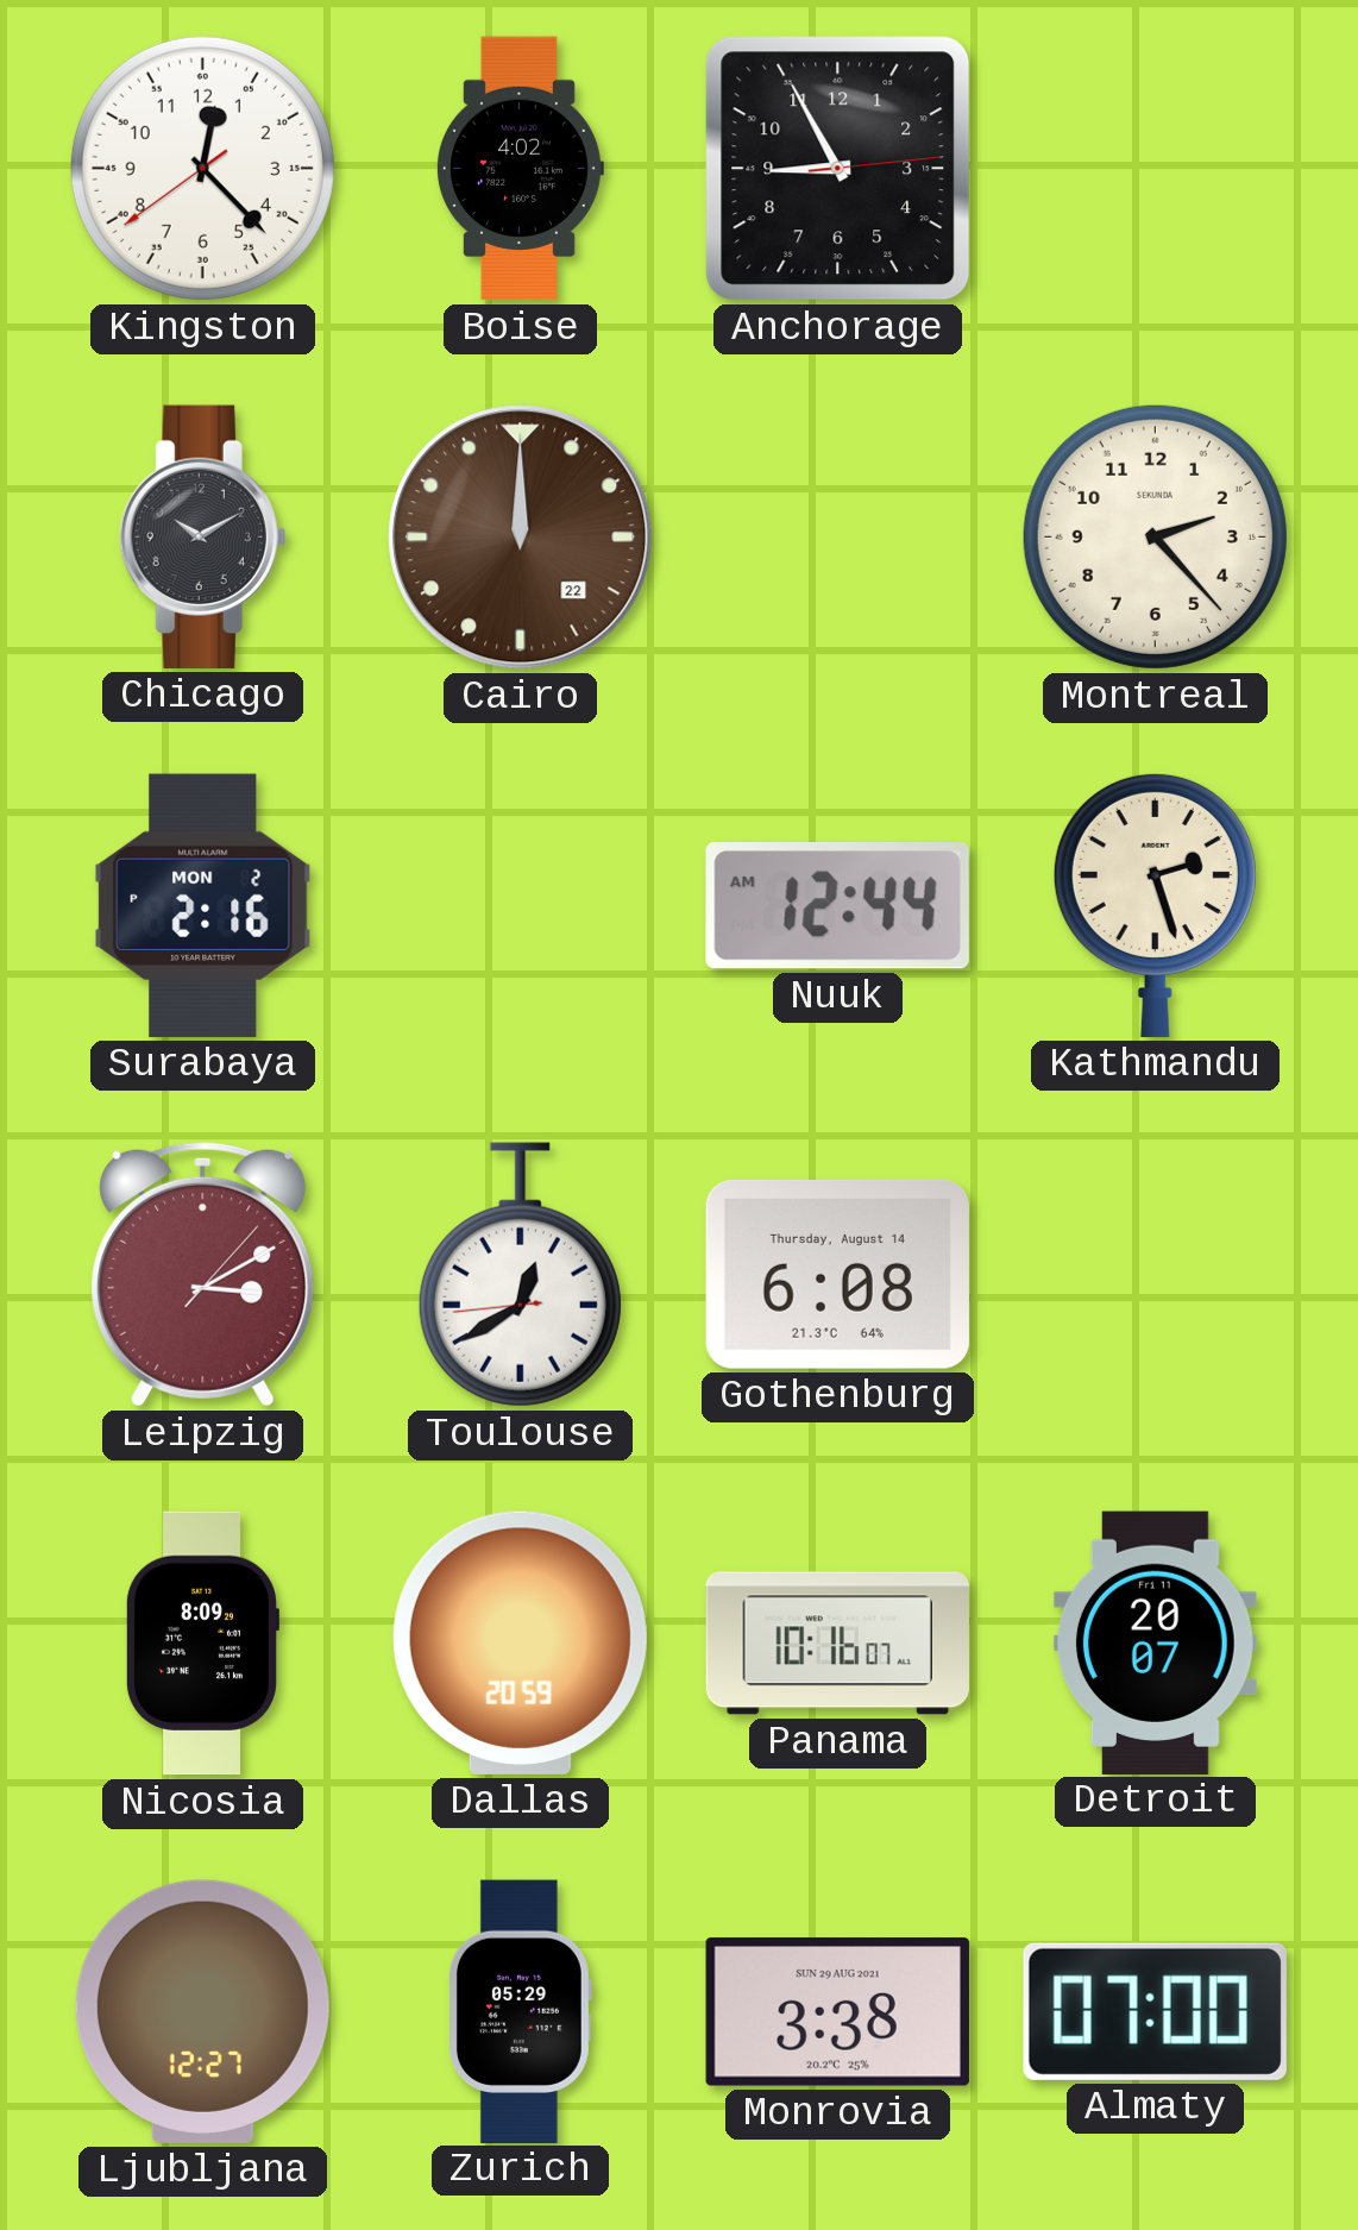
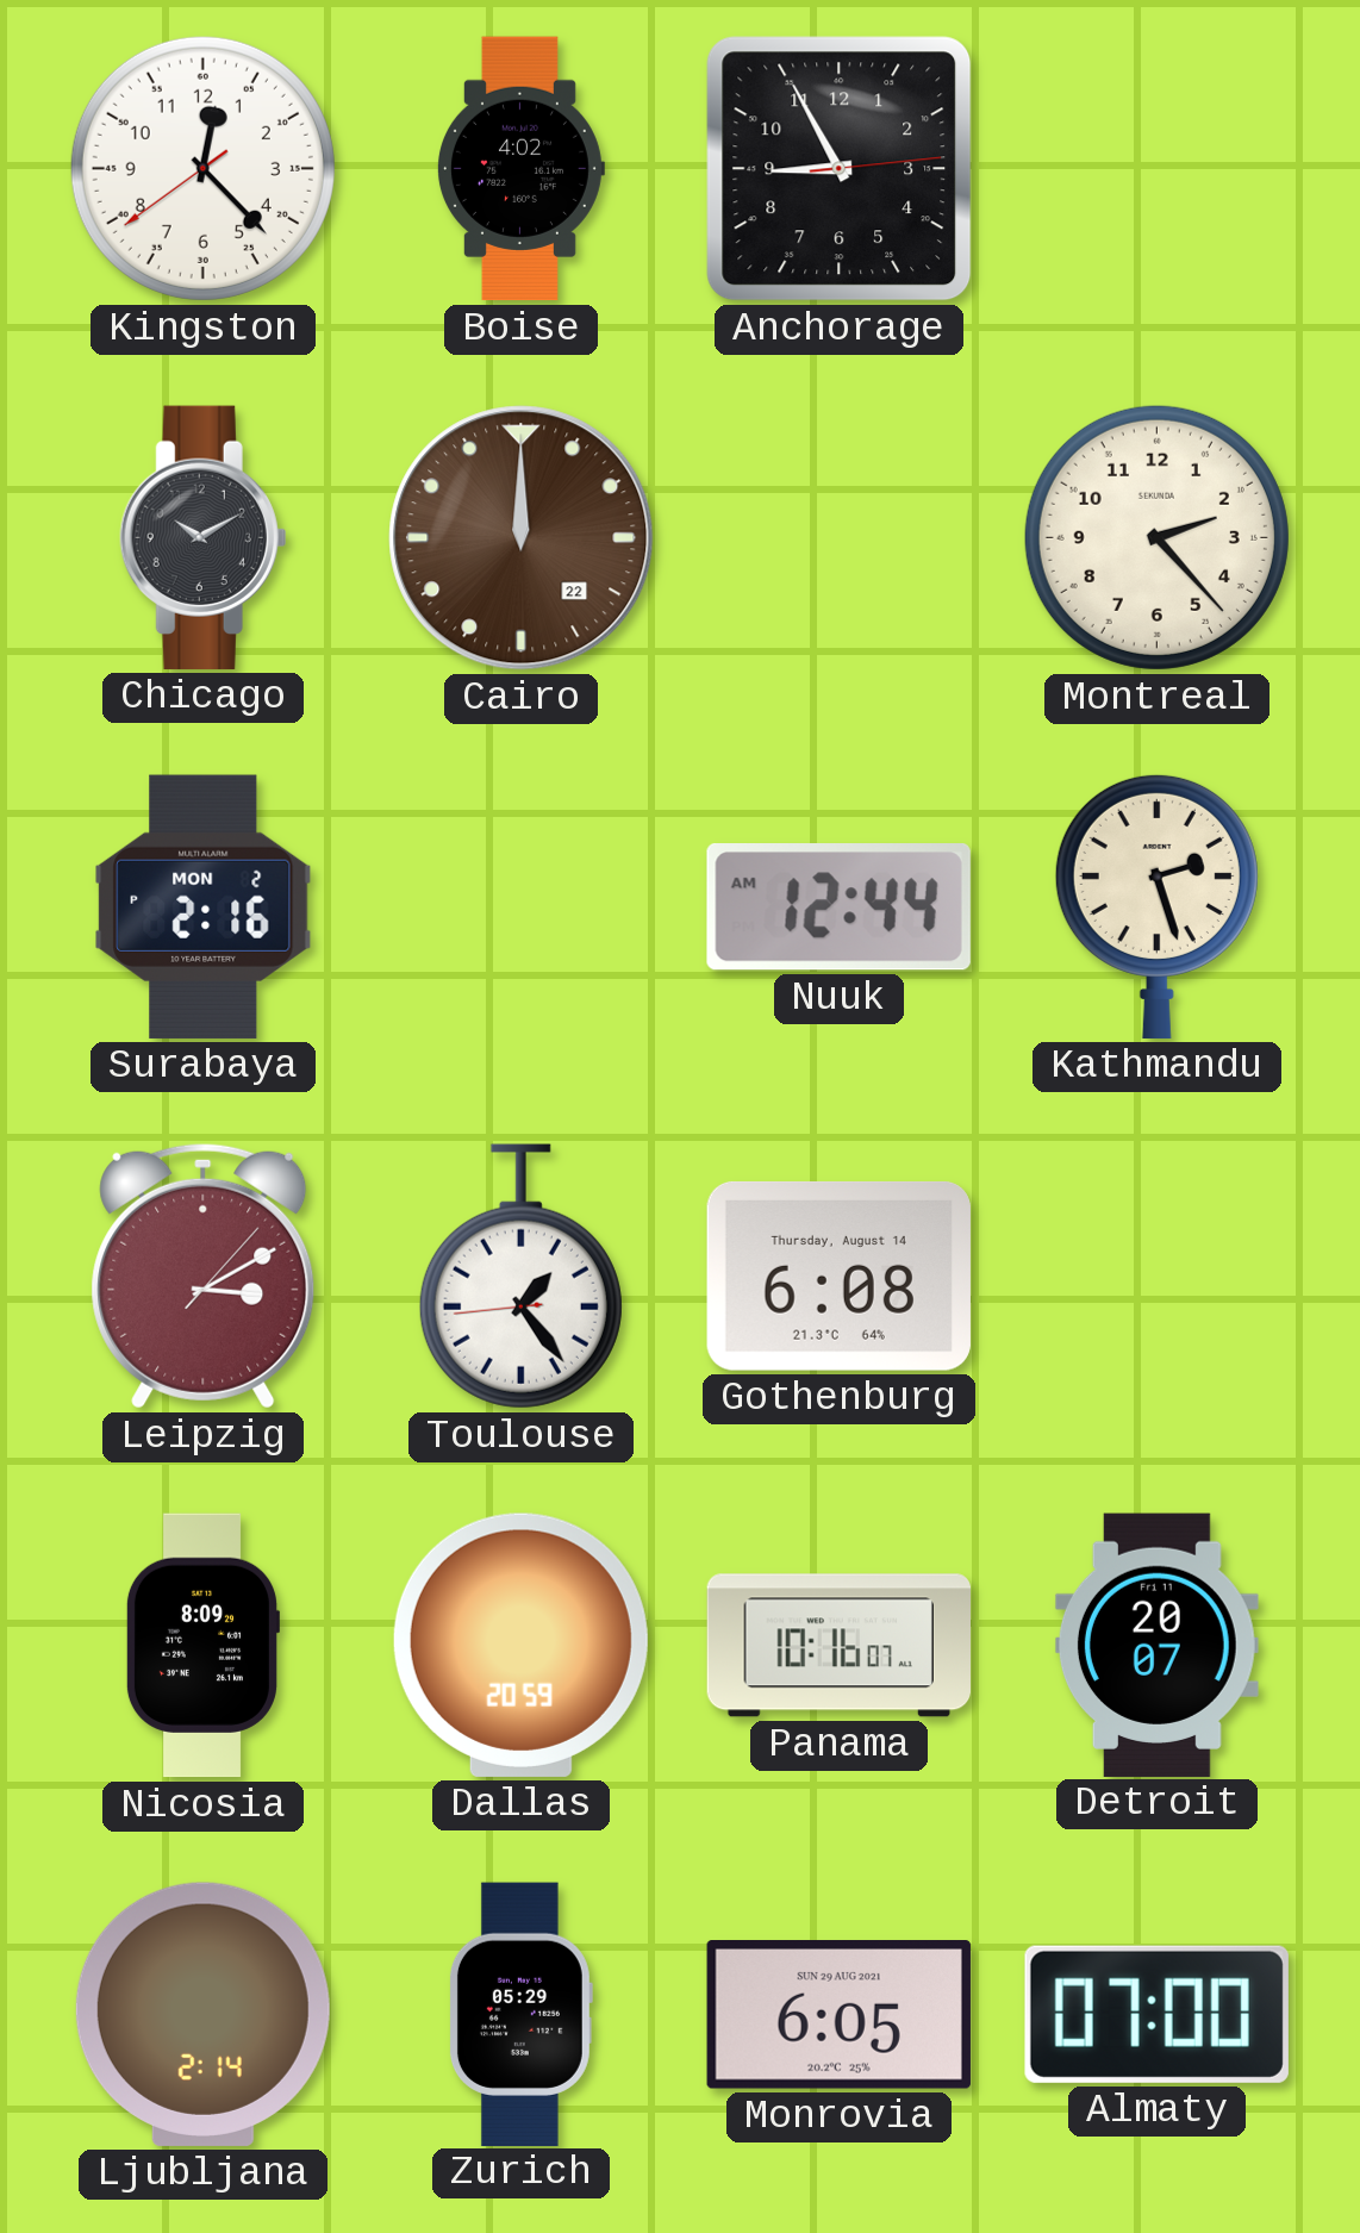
Toulouse: 12:39 -> 1:23 (520, 1277)
Ljubljana: 12:27 -> 2:14 (202, 2014)
Monrovia: 3:38 -> 6:05 (838, 2015)
